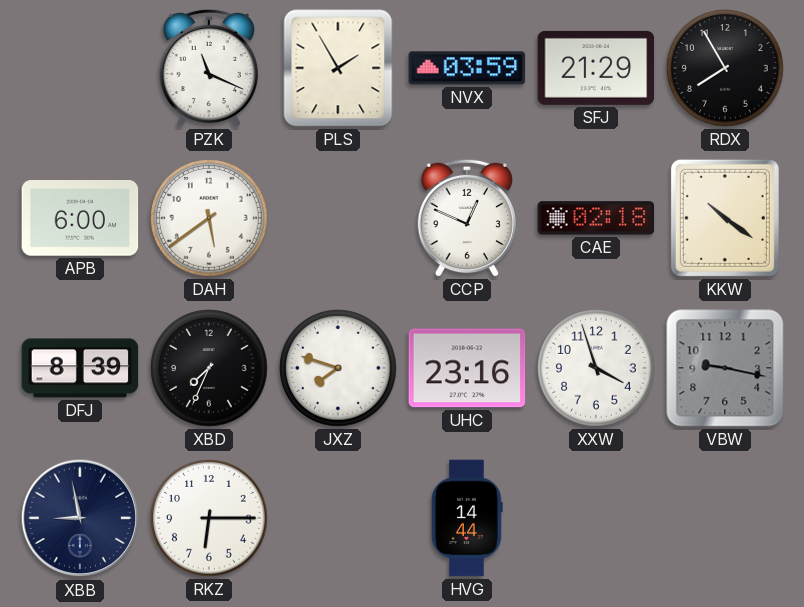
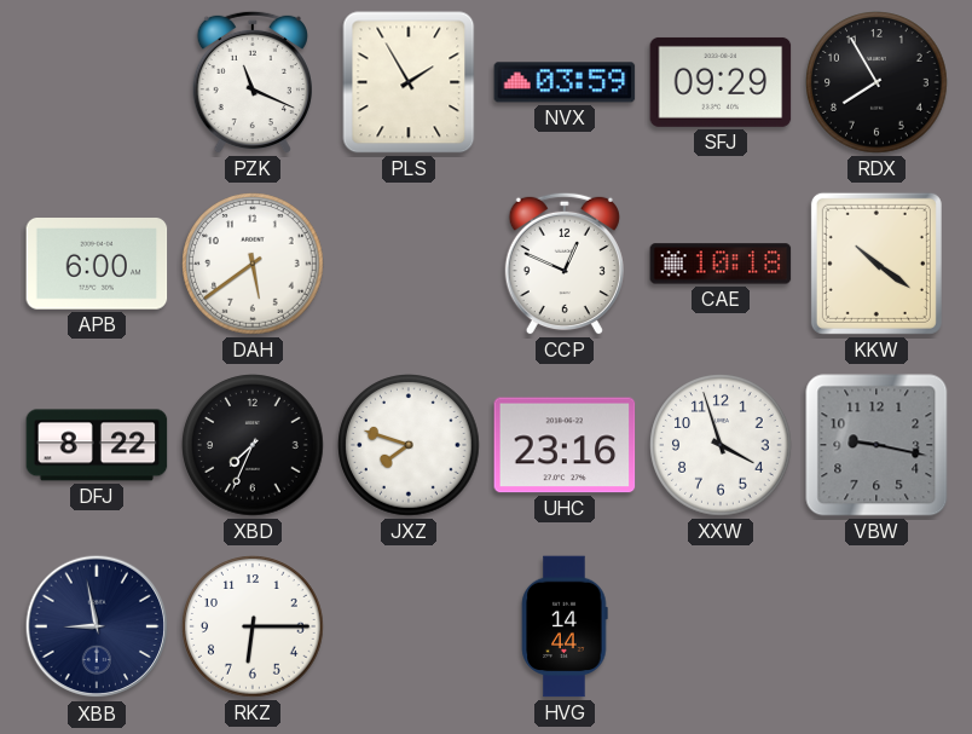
SFJ: 21:29 -> 09:29 (721, 82)
CAE: 02:18 -> 10:18 (721, 264)
DFJ: 8:39 -> 8:22 (97, 445)
